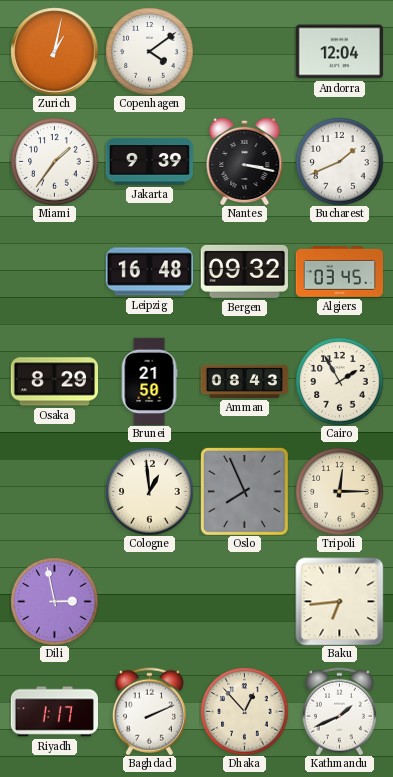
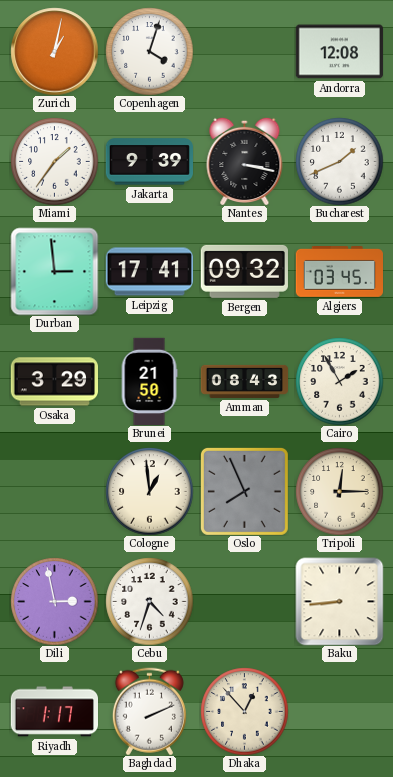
Copenhagen: 4:09 -> 4:03 (149, 51)
Andorra: 12:04 -> 12:08 (339, 52)
Durban: none -> 2:59 (54, 271)
Leipzig: 16:48 -> 17:41 (149, 272)
Osaka: 8:29 -> 3:29 (54, 382)
Cebu: none -> 4:33 (149, 601)
Baku: 6:44 -> 8:44 (339, 601)
Kathmandu: 1:41 -> none (339, 711)
